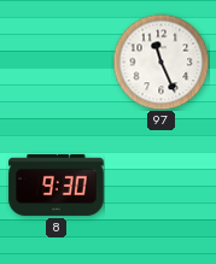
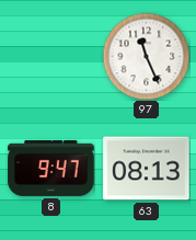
8: 9:30 -> 9:47 (51, 168)
63: none -> 08:13 (147, 169)
